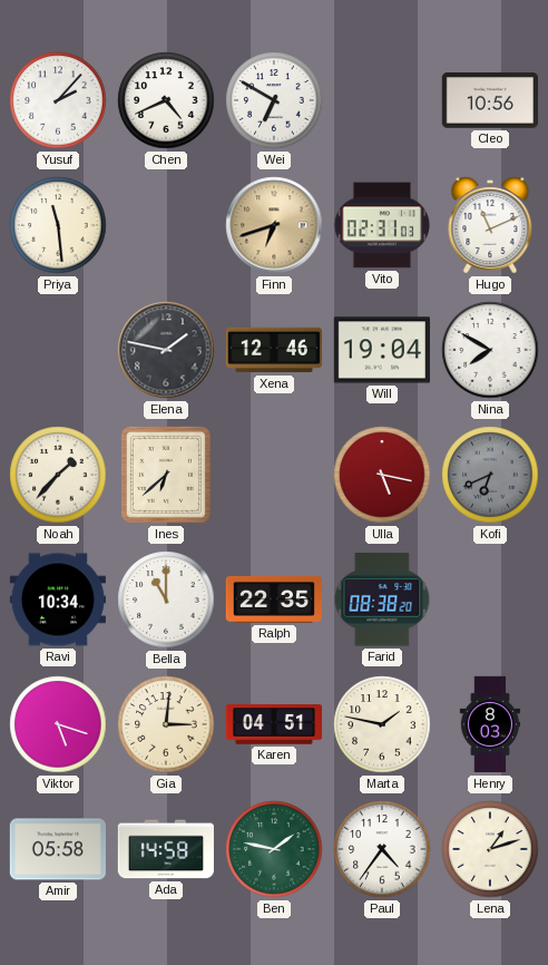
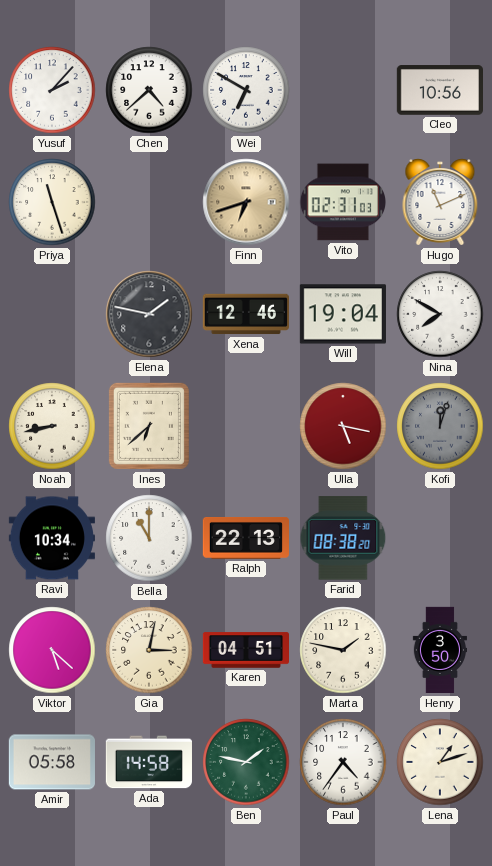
Chen: 4:41 -> 4:38 (149, 90)
Priya: 11:29 -> 11:27 (52, 202)
Noah: 1:37 -> 8:43 (52, 426)
Kofi: 6:41 -> 12:03 (440, 426)
Ralph: 22:35 -> 22:13 (245, 539)
Viktor: 5:18 -> 5:22 (52, 650)
Gia: 3:01 -> 3:02 (149, 650)
Henry: 8:03 -> 3:50 (439, 650)
